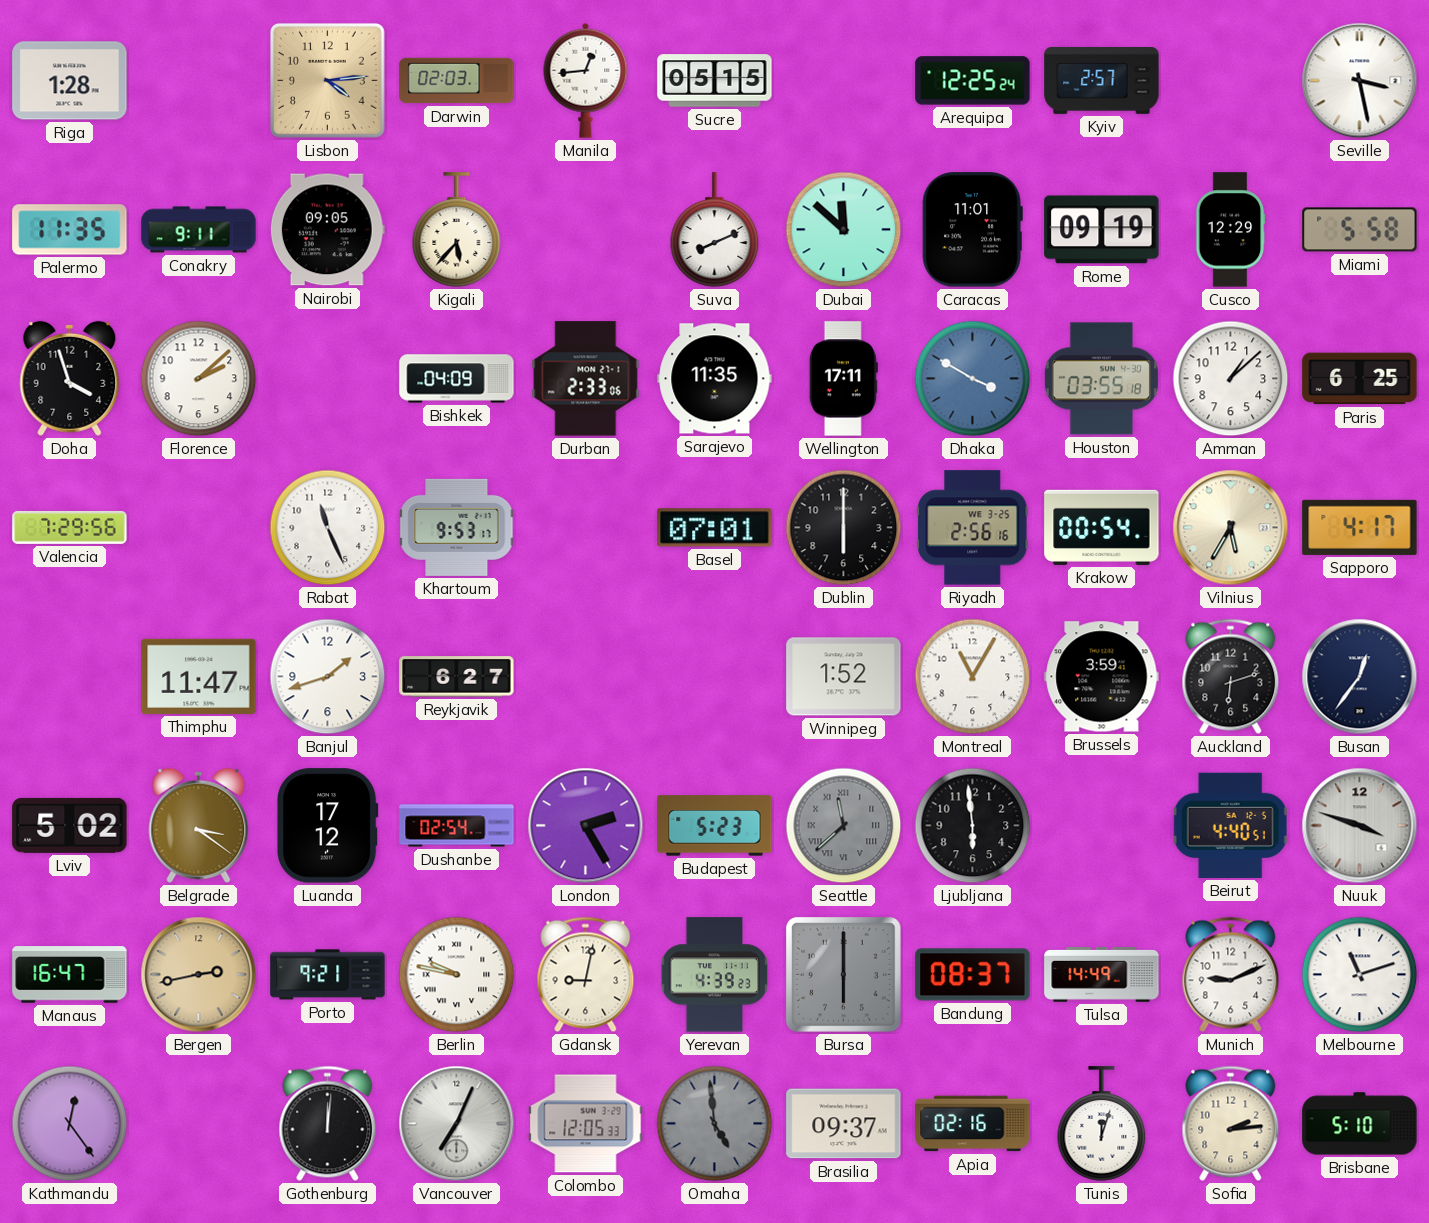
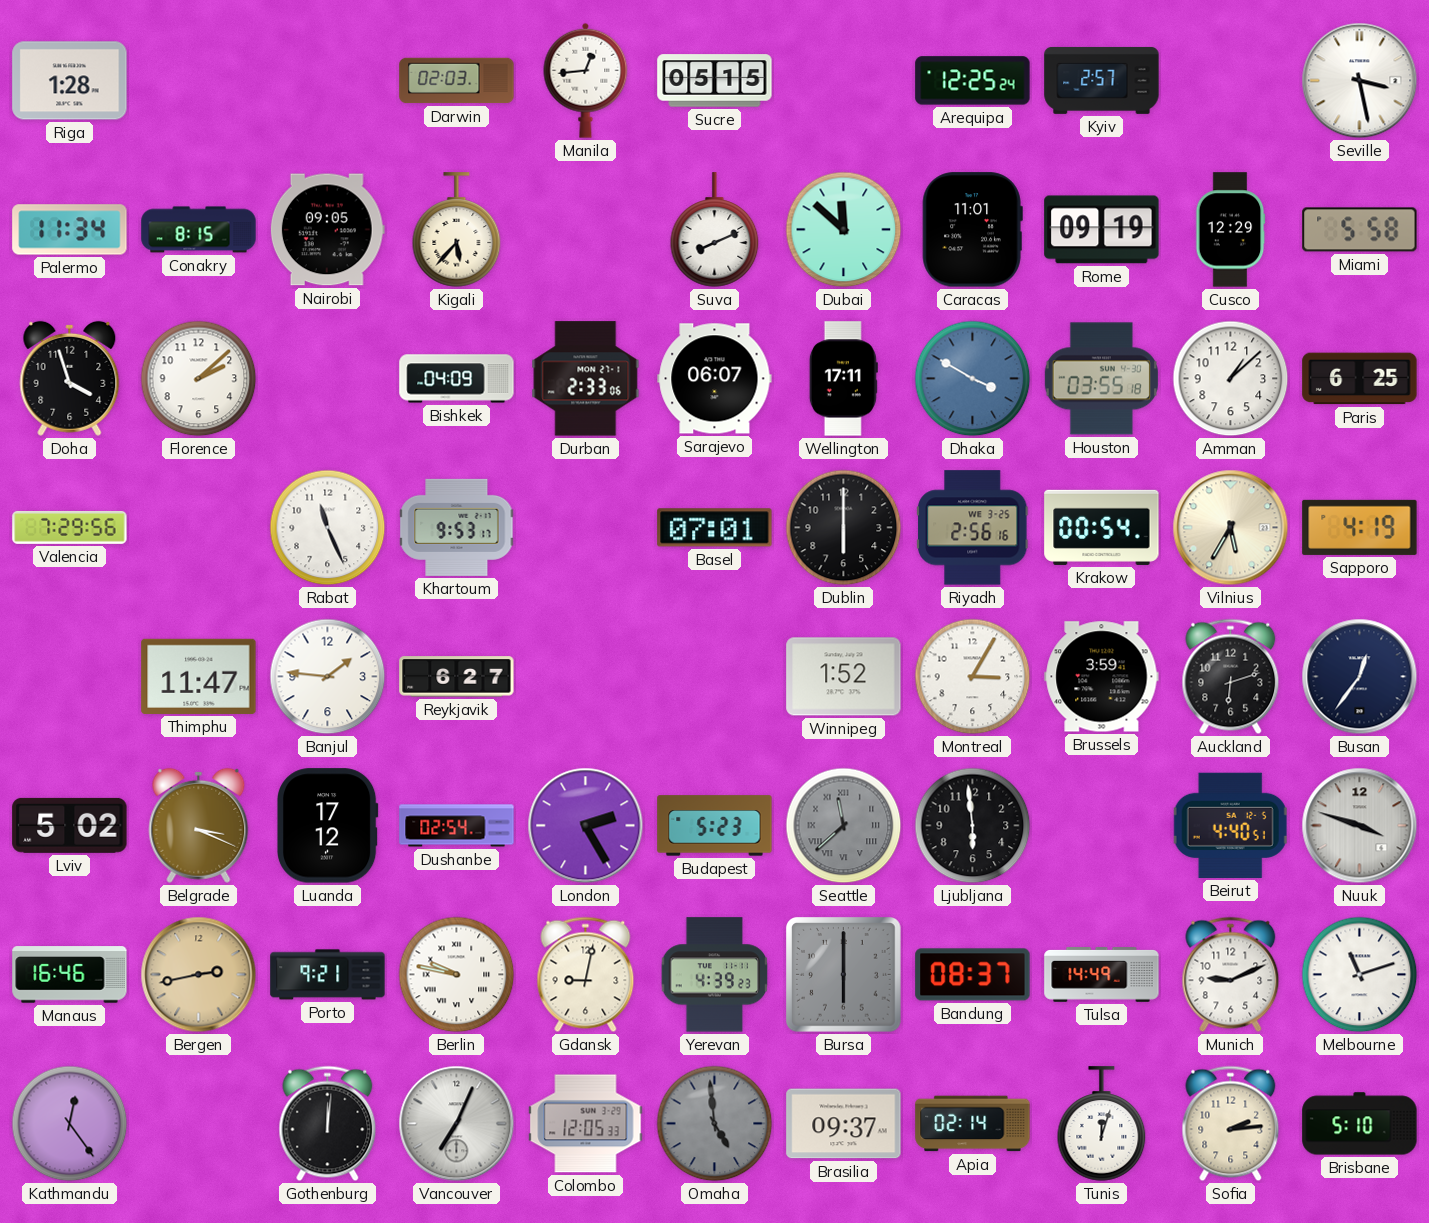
Lisbon: 4:14 -> none (327, 80)
Palermo: 11:35 -> 11:34 (70, 230)
Conakry: 9:11 -> 8:15 (199, 230)
Sarajevo: 11:35 -> 06:07 (715, 379)
Sapporo: 4:17 -> 4:19 (1360, 527)
Banjul: 1:42 -> 1:46 (328, 677)
Montreal: 11:05 -> 3:05 (973, 677)
Belgrade: 3:21 -> 3:19 (199, 825)
Manaus: 16:47 -> 16:46 (70, 975)
Apia: 02:16 -> 02:14 (973, 1124)
